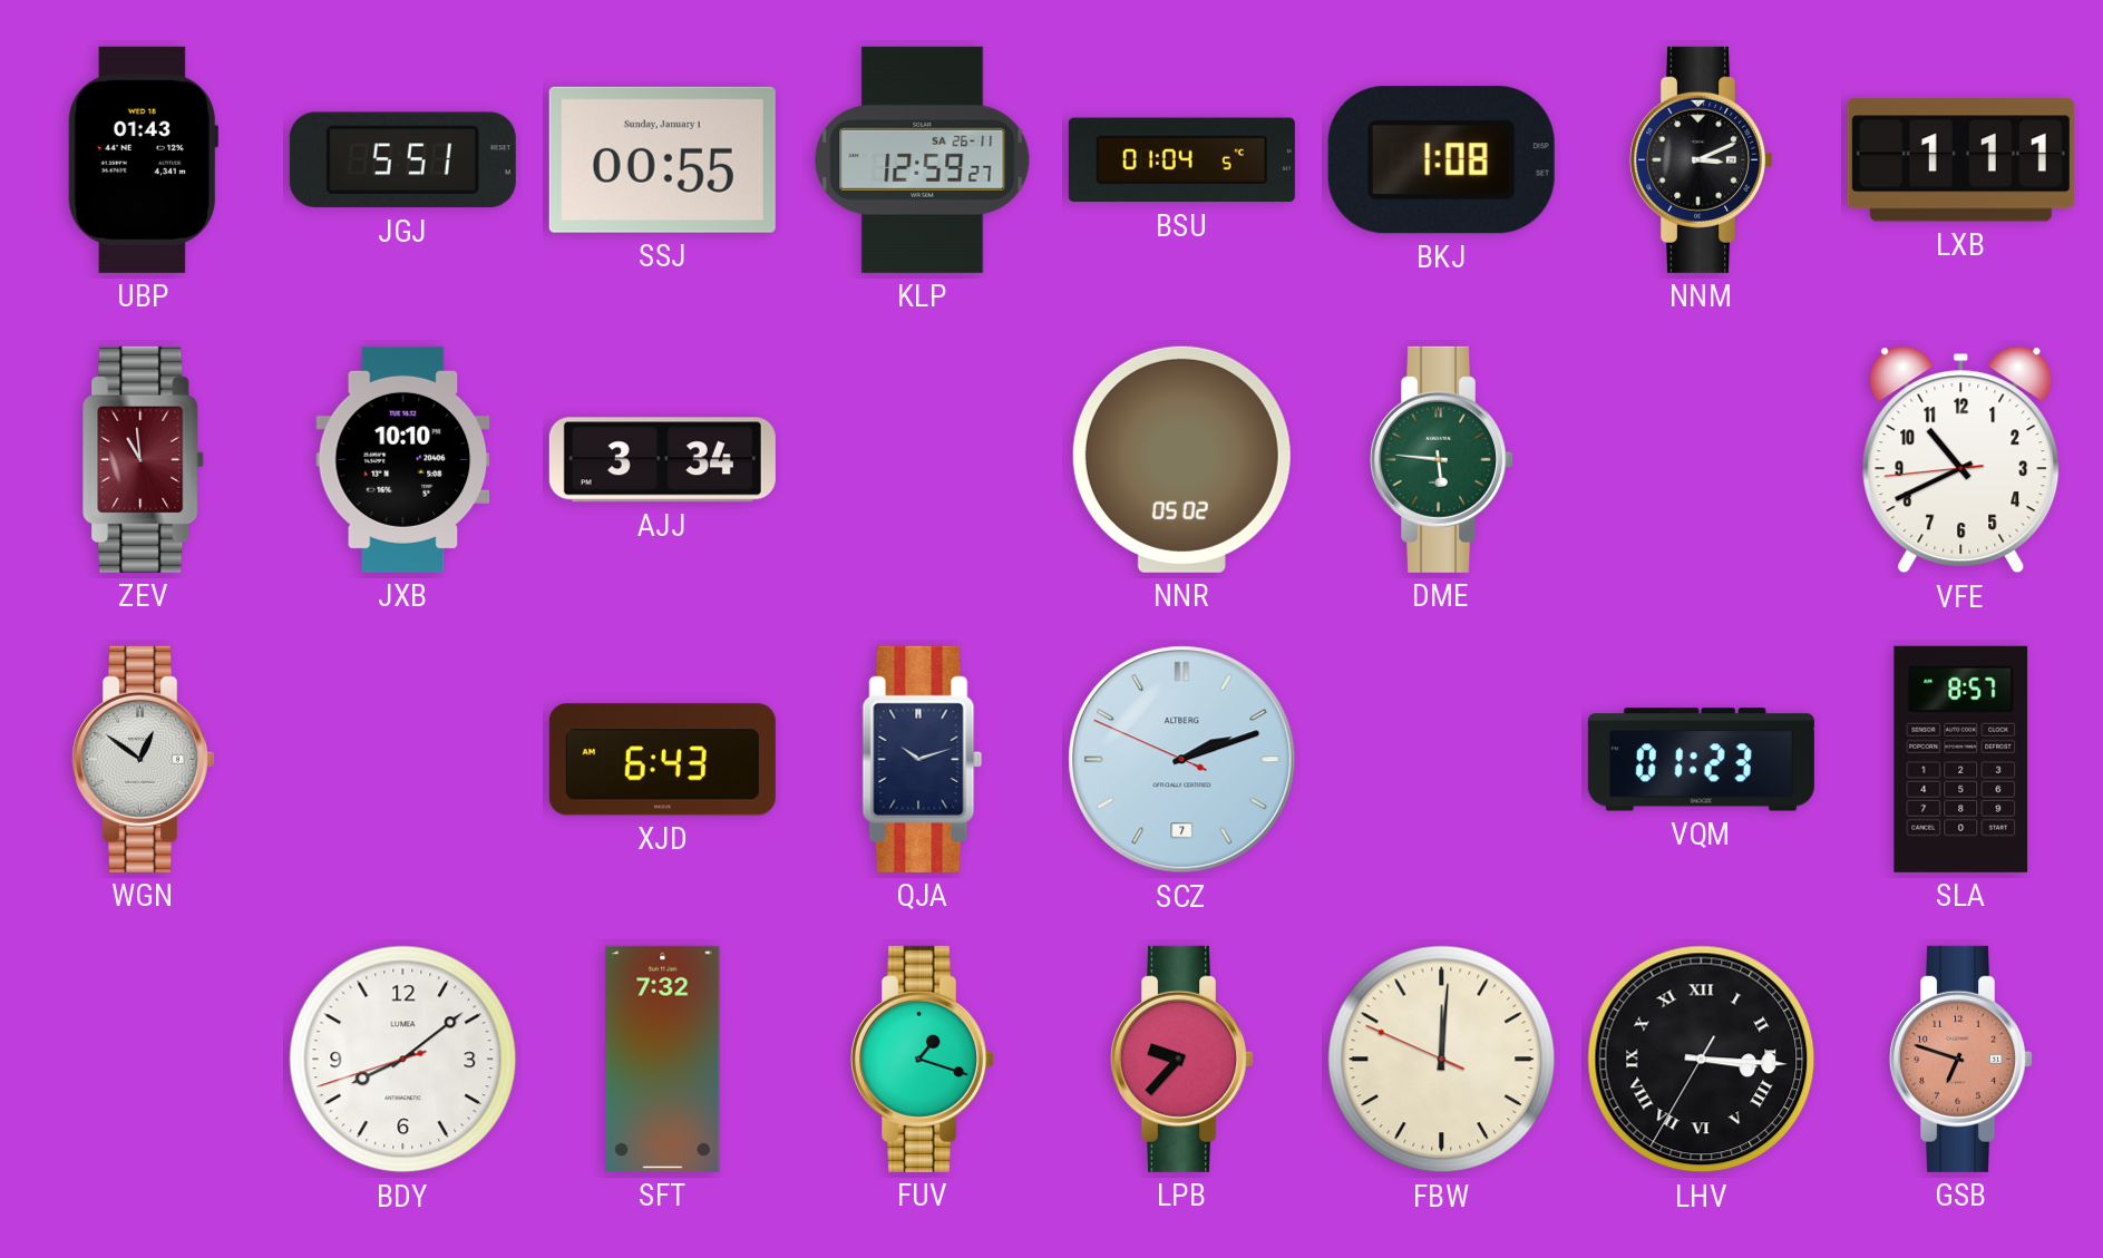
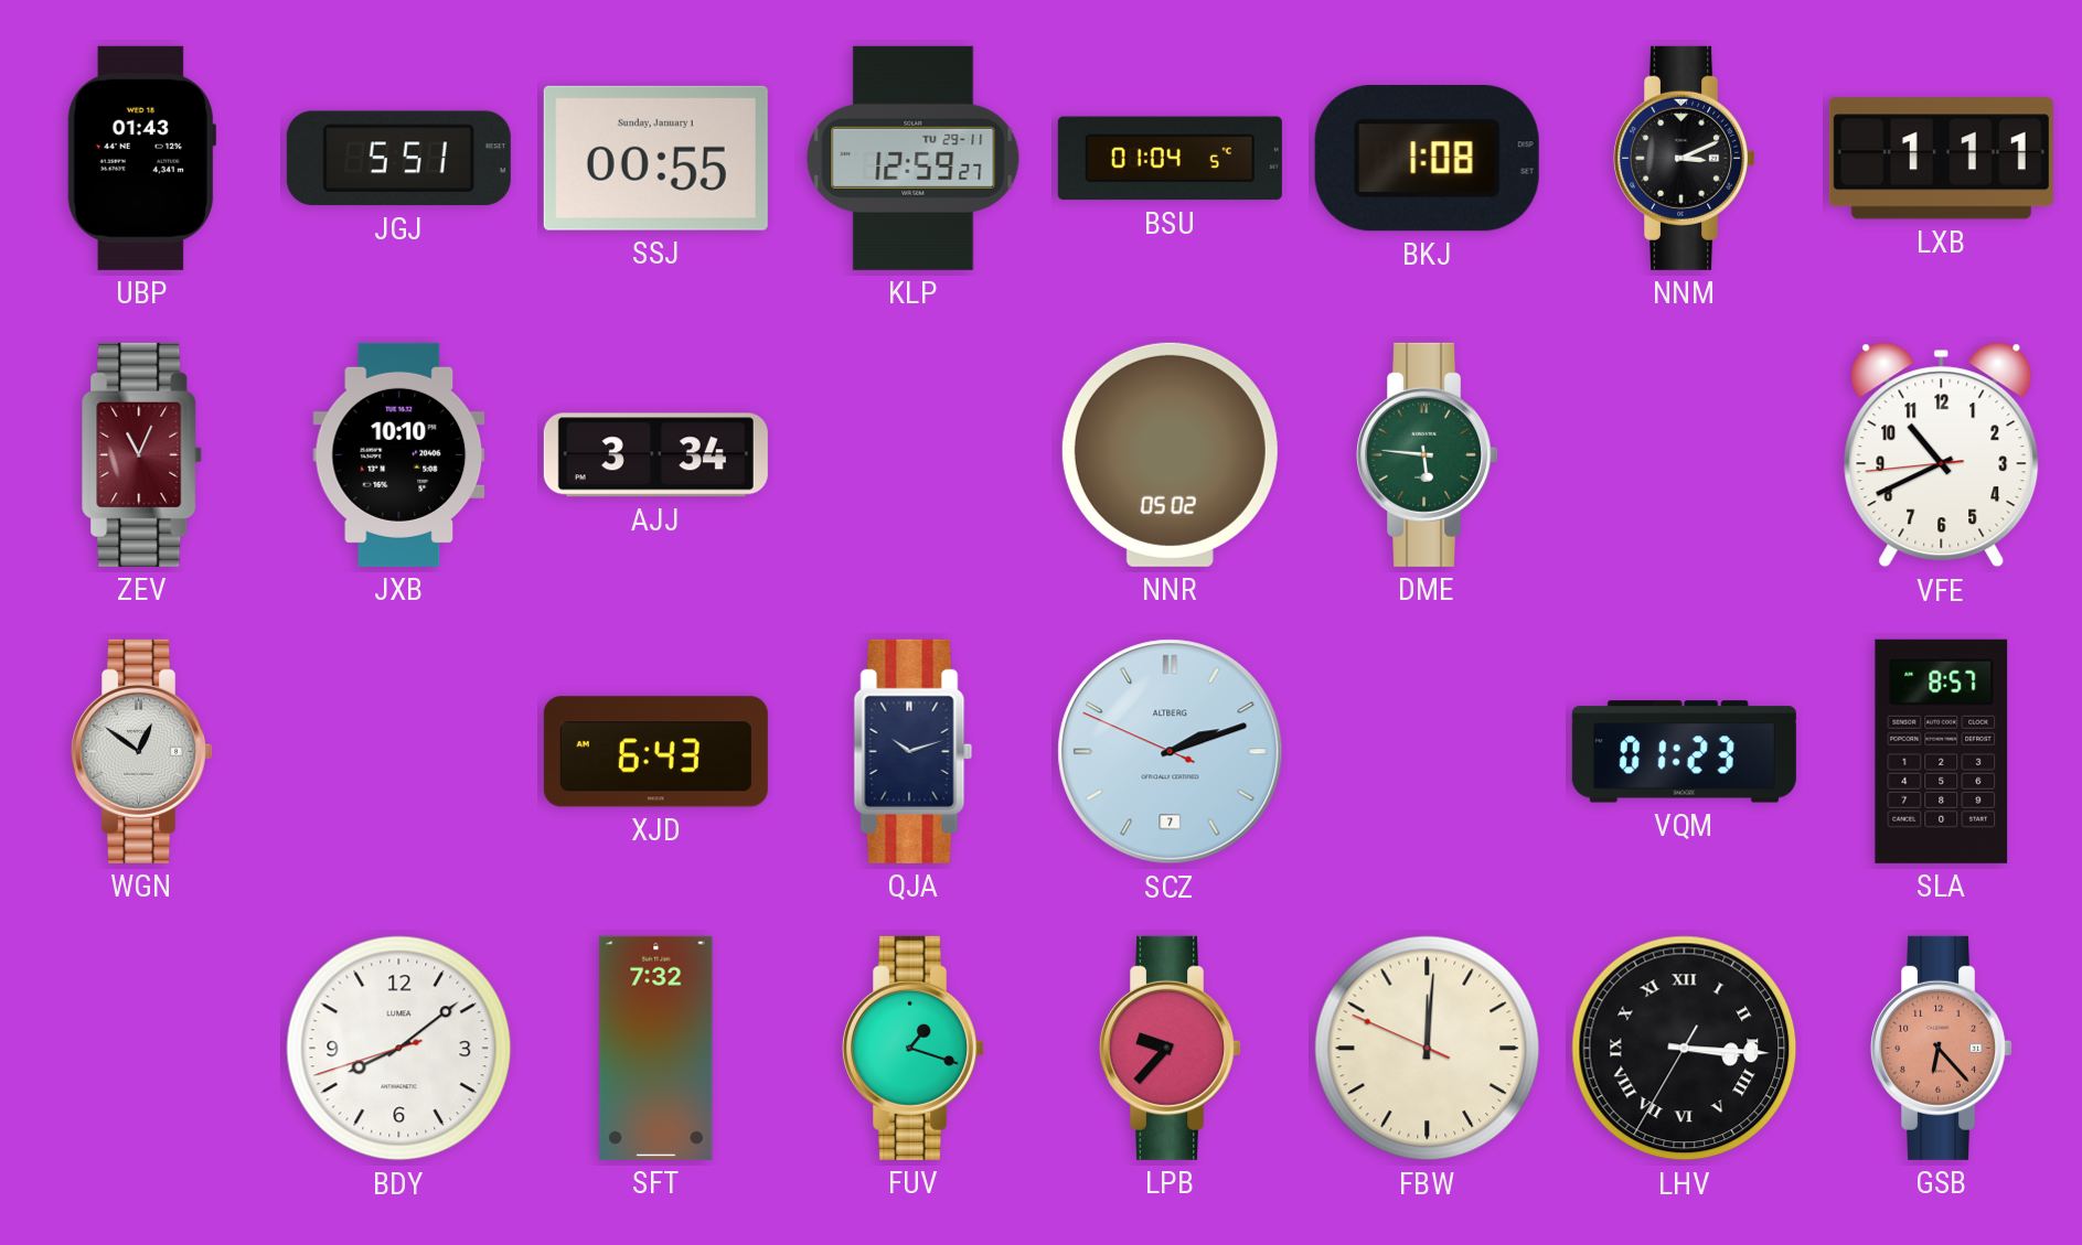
KLP date: SA 26-11 -> TU 29-11 (914, 158)
ZEV: 10:59 -> 11:04 (142, 454)
GSB: 6:48 -> 6:23 (1942, 1048)
